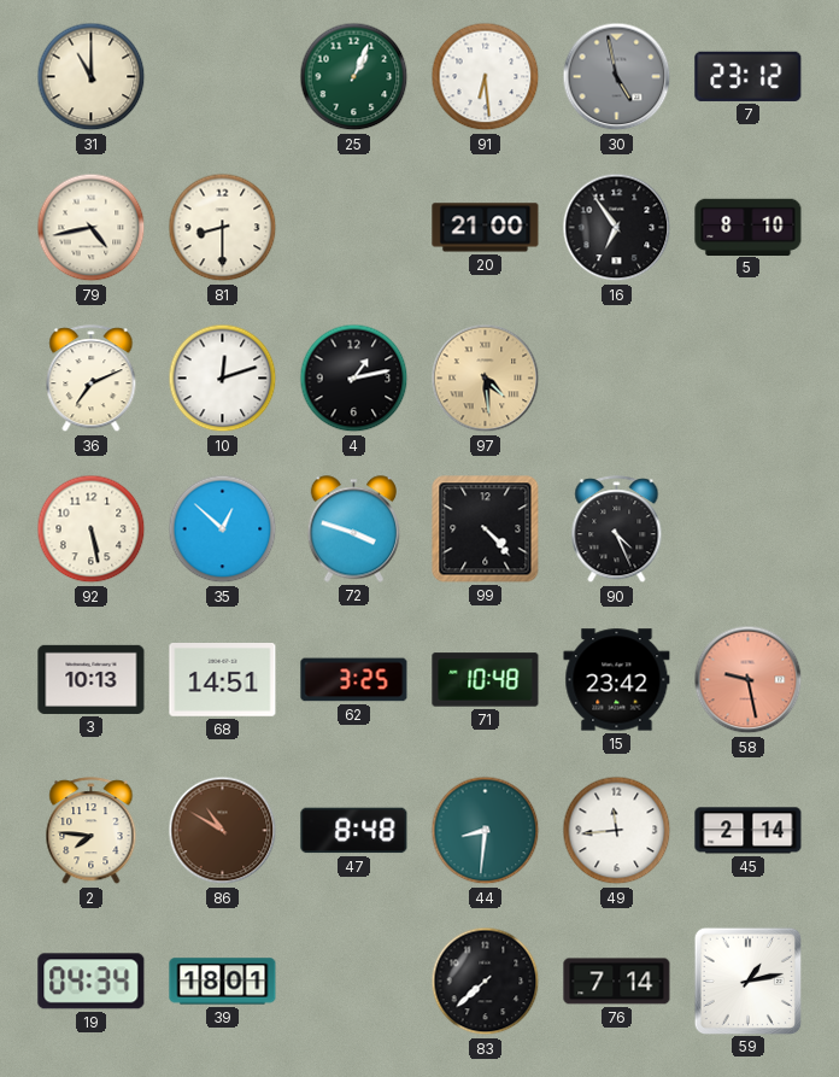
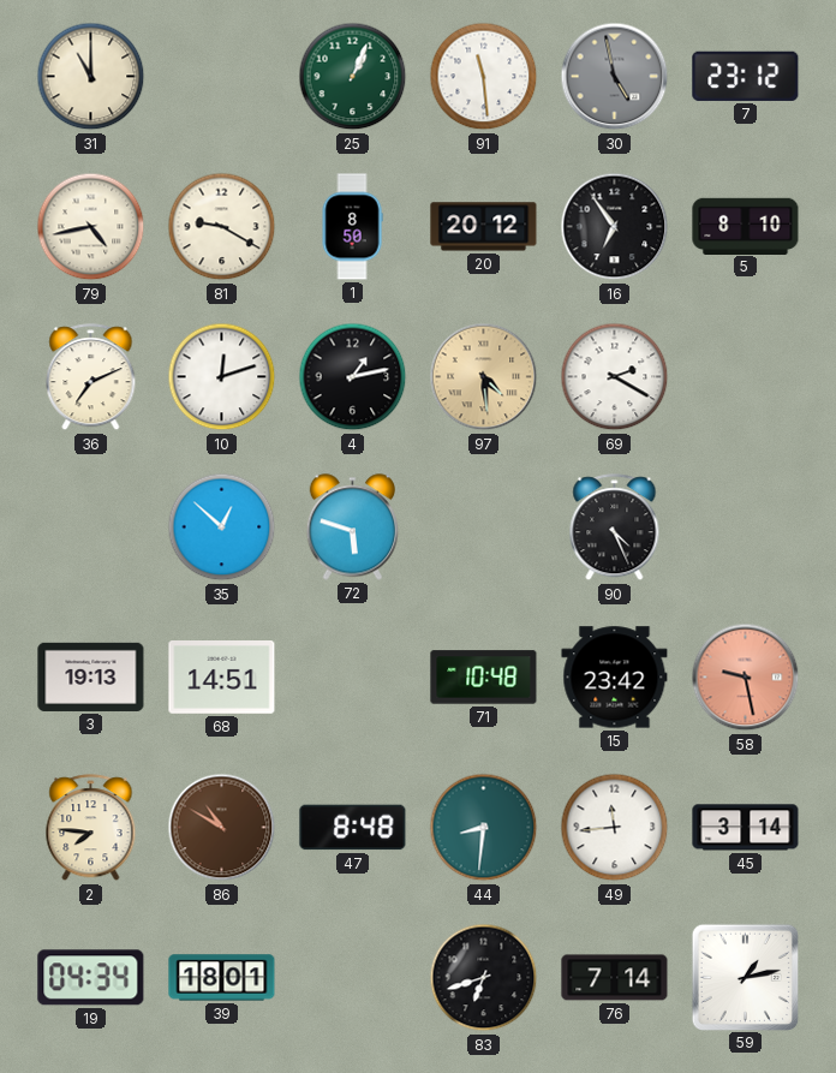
91: 6:29 -> 11:29 (484, 77)
81: 8:30 -> 9:20 (222, 227)
1: none -> 8:50 (352, 227)
20: 21:00 -> 20:12 (484, 227)
69: none -> 2:20 (615, 377)
92: 5:28 -> none (92, 529)
72: 3:48 -> 5:48 (352, 527)
99: 4:23 -> none (486, 529)
3: 10:13 -> 19:13 (91, 676)
62: 3:25 -> none (354, 680)
45: 2:14 -> 3:14 (746, 828)
83: 7:38 -> 6:42 (484, 978)
